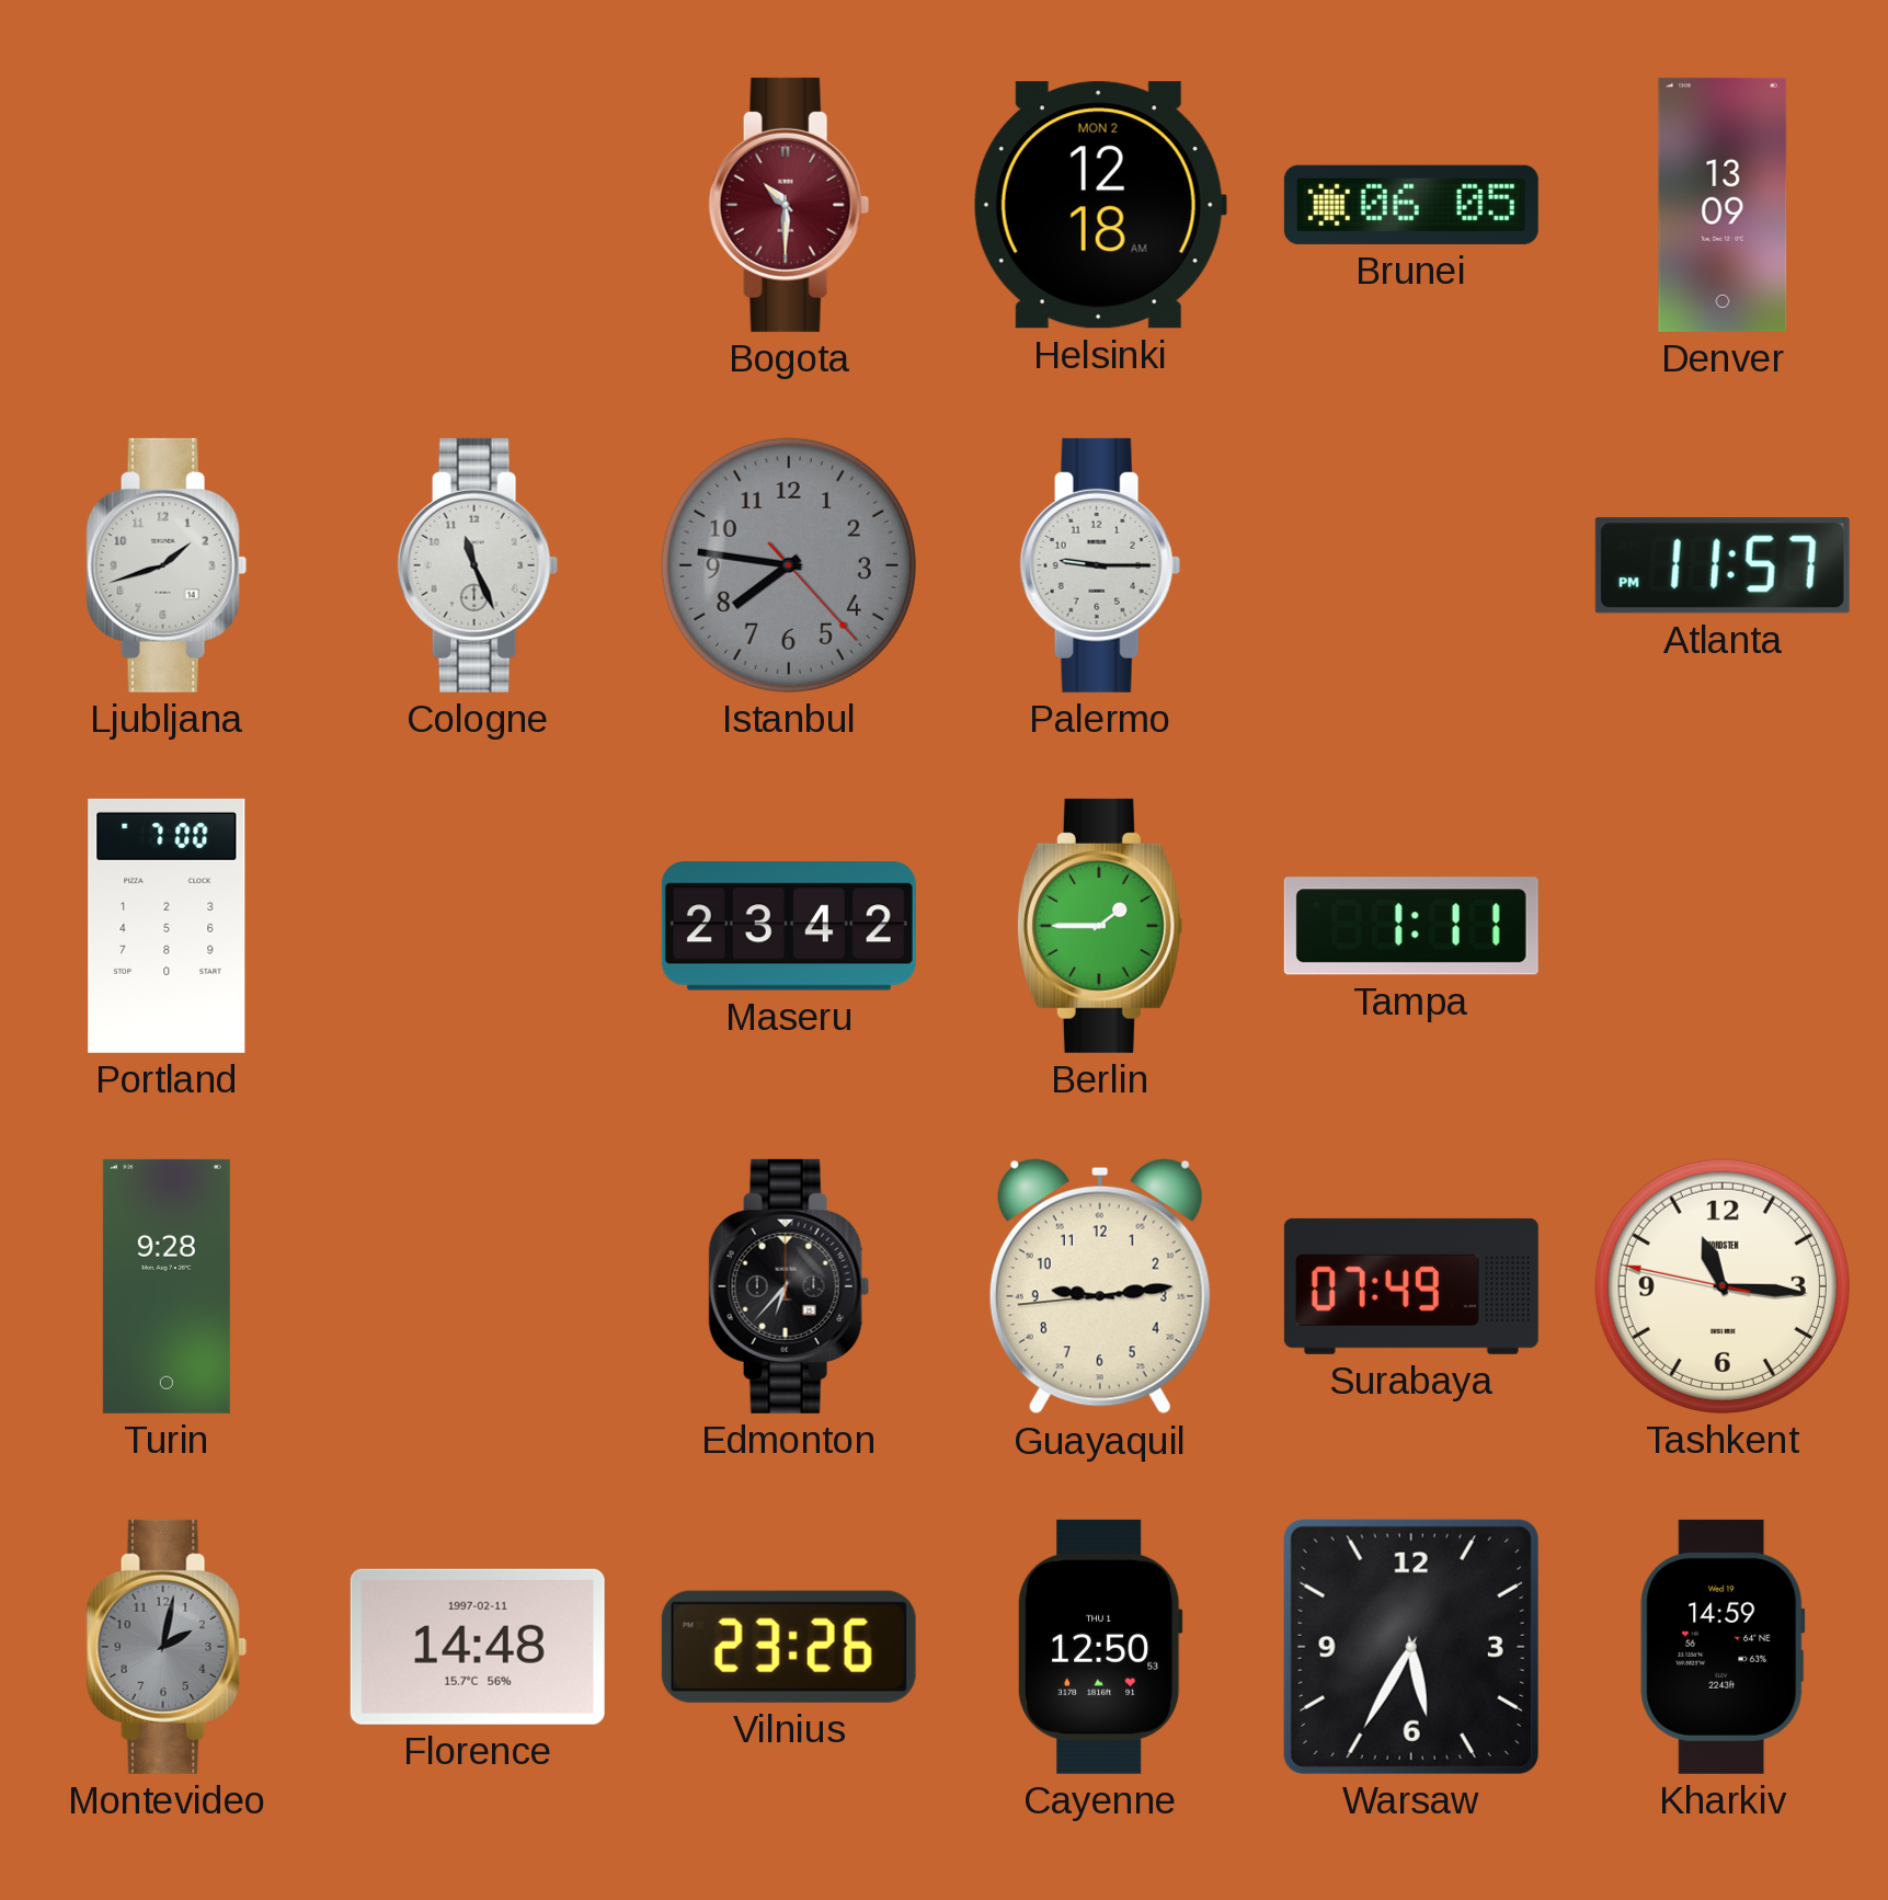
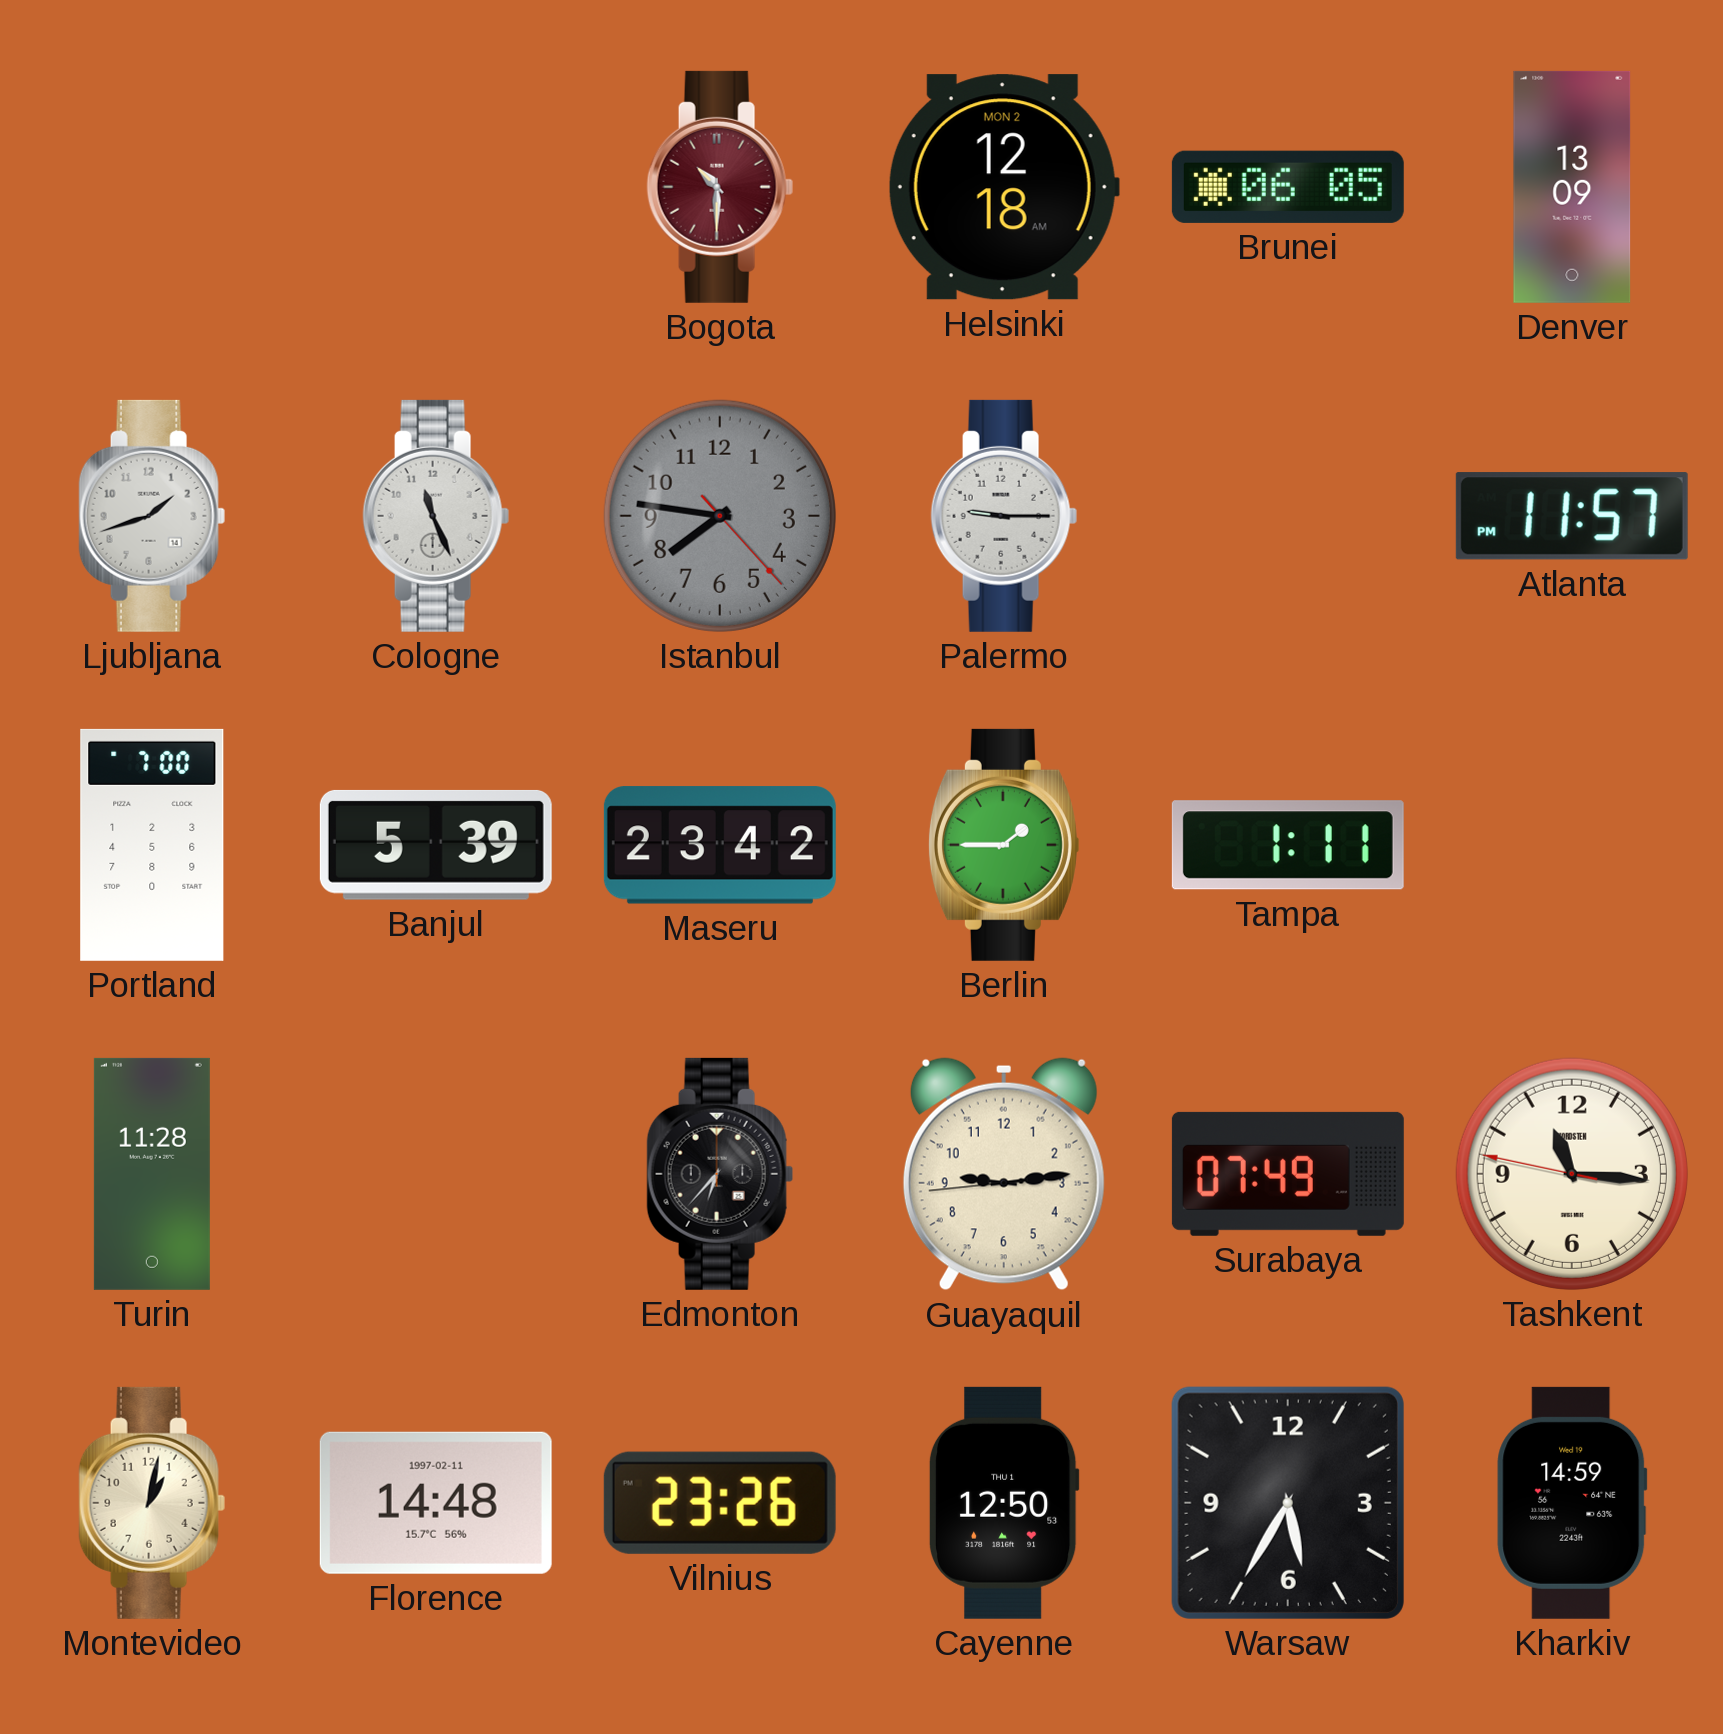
Banjul: none -> 5:39 (436, 845)
Turin: 9:28 -> 11:28 (152, 1174)
Montevideo: 2:02 -> 1:02 (152, 1503)
Montevideo dial: grey -> cream (152, 1503)
